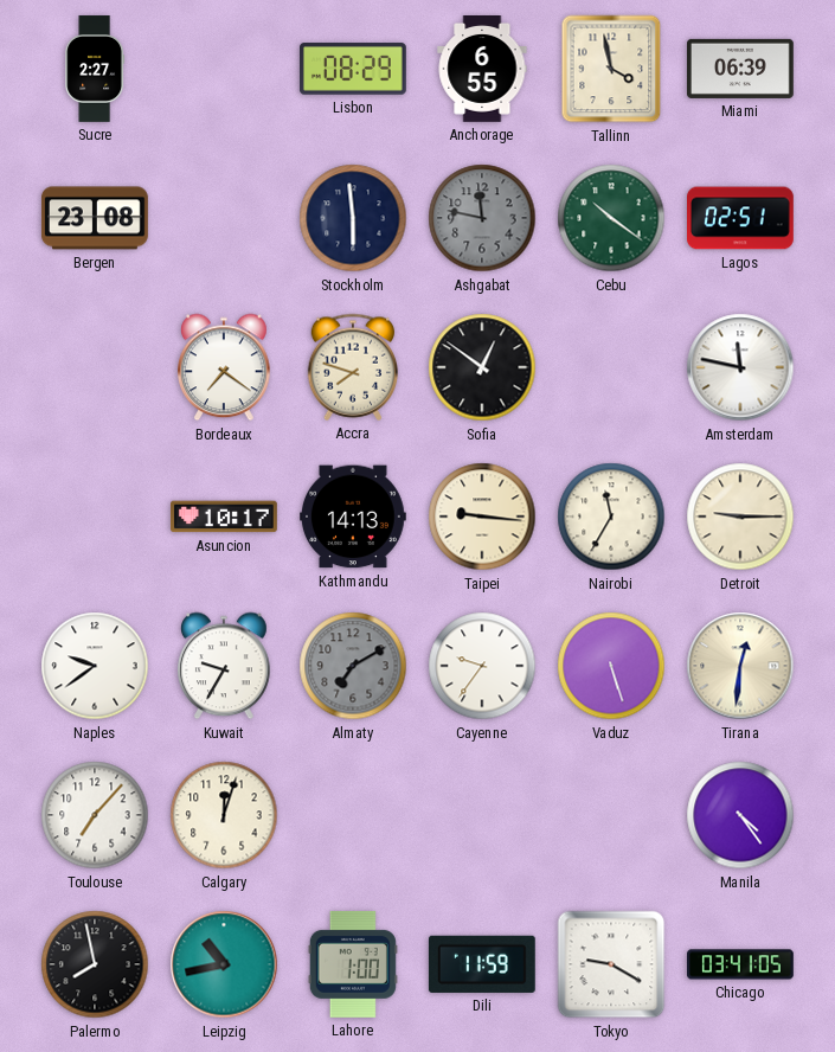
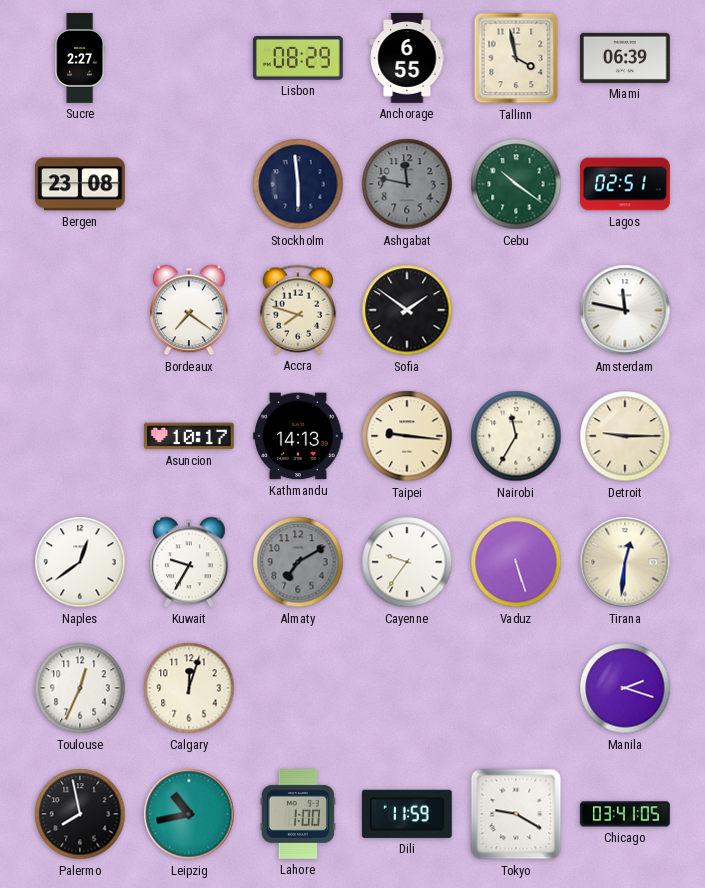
Sofia: 12:51 -> 1:51 (407, 310)
Naples: 9:39 -> 12:39 (80, 562)
Toulouse: 7:07 -> 12:34 (80, 688)
Manila: 4:24 -> 2:18 (625, 688)
